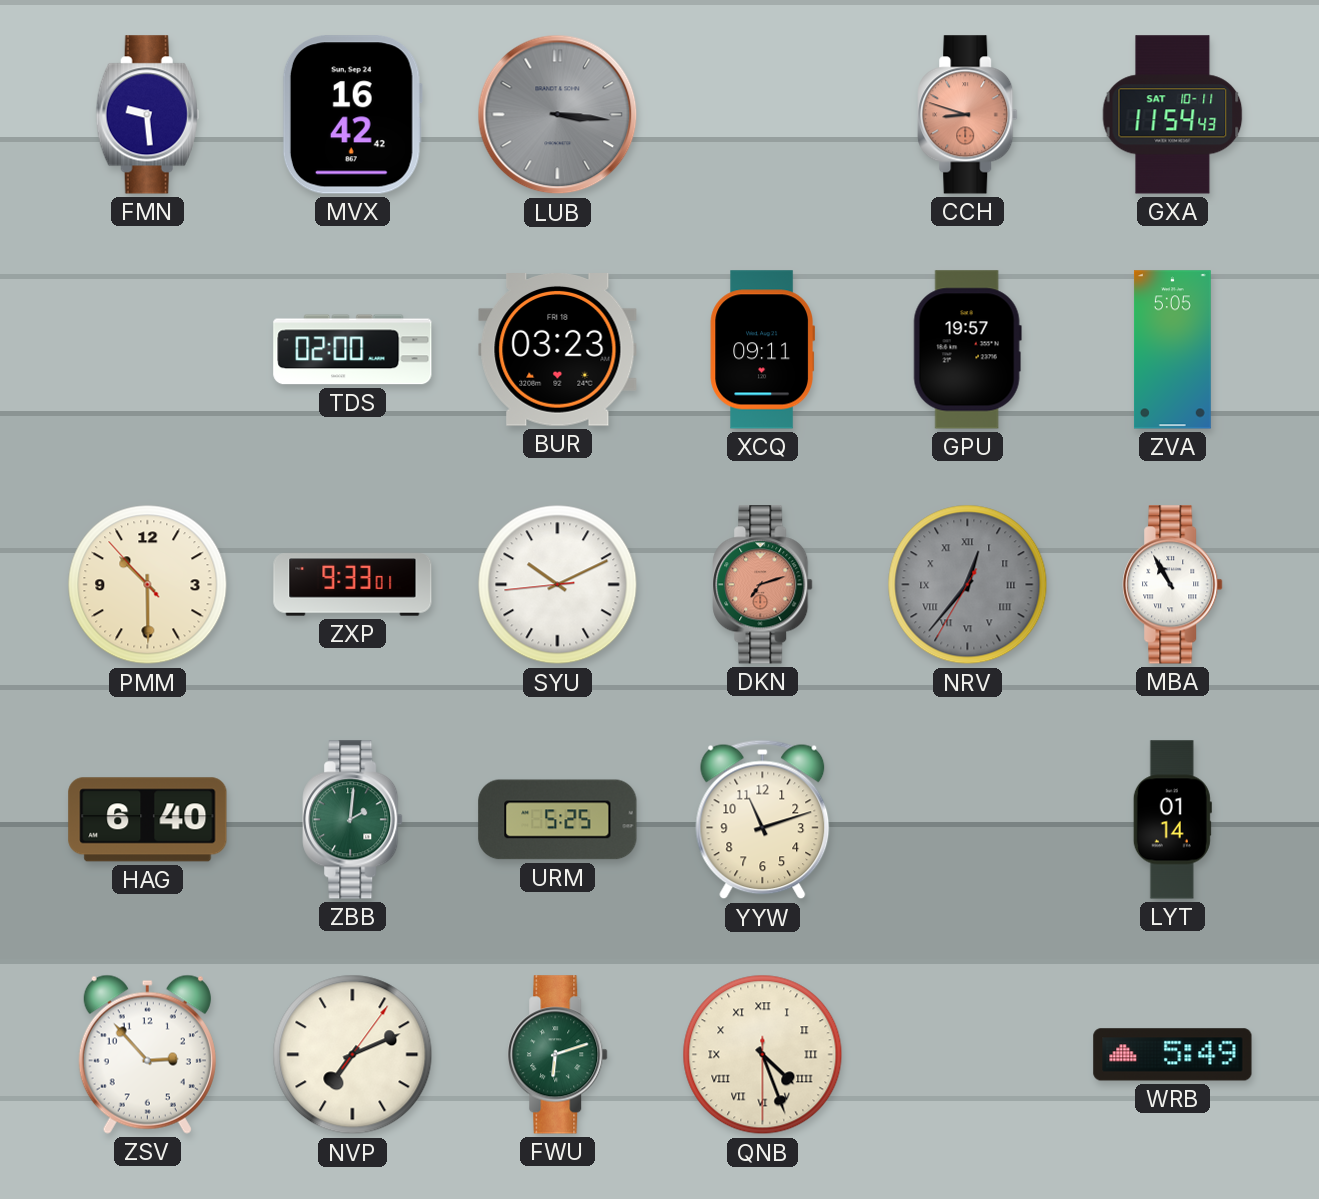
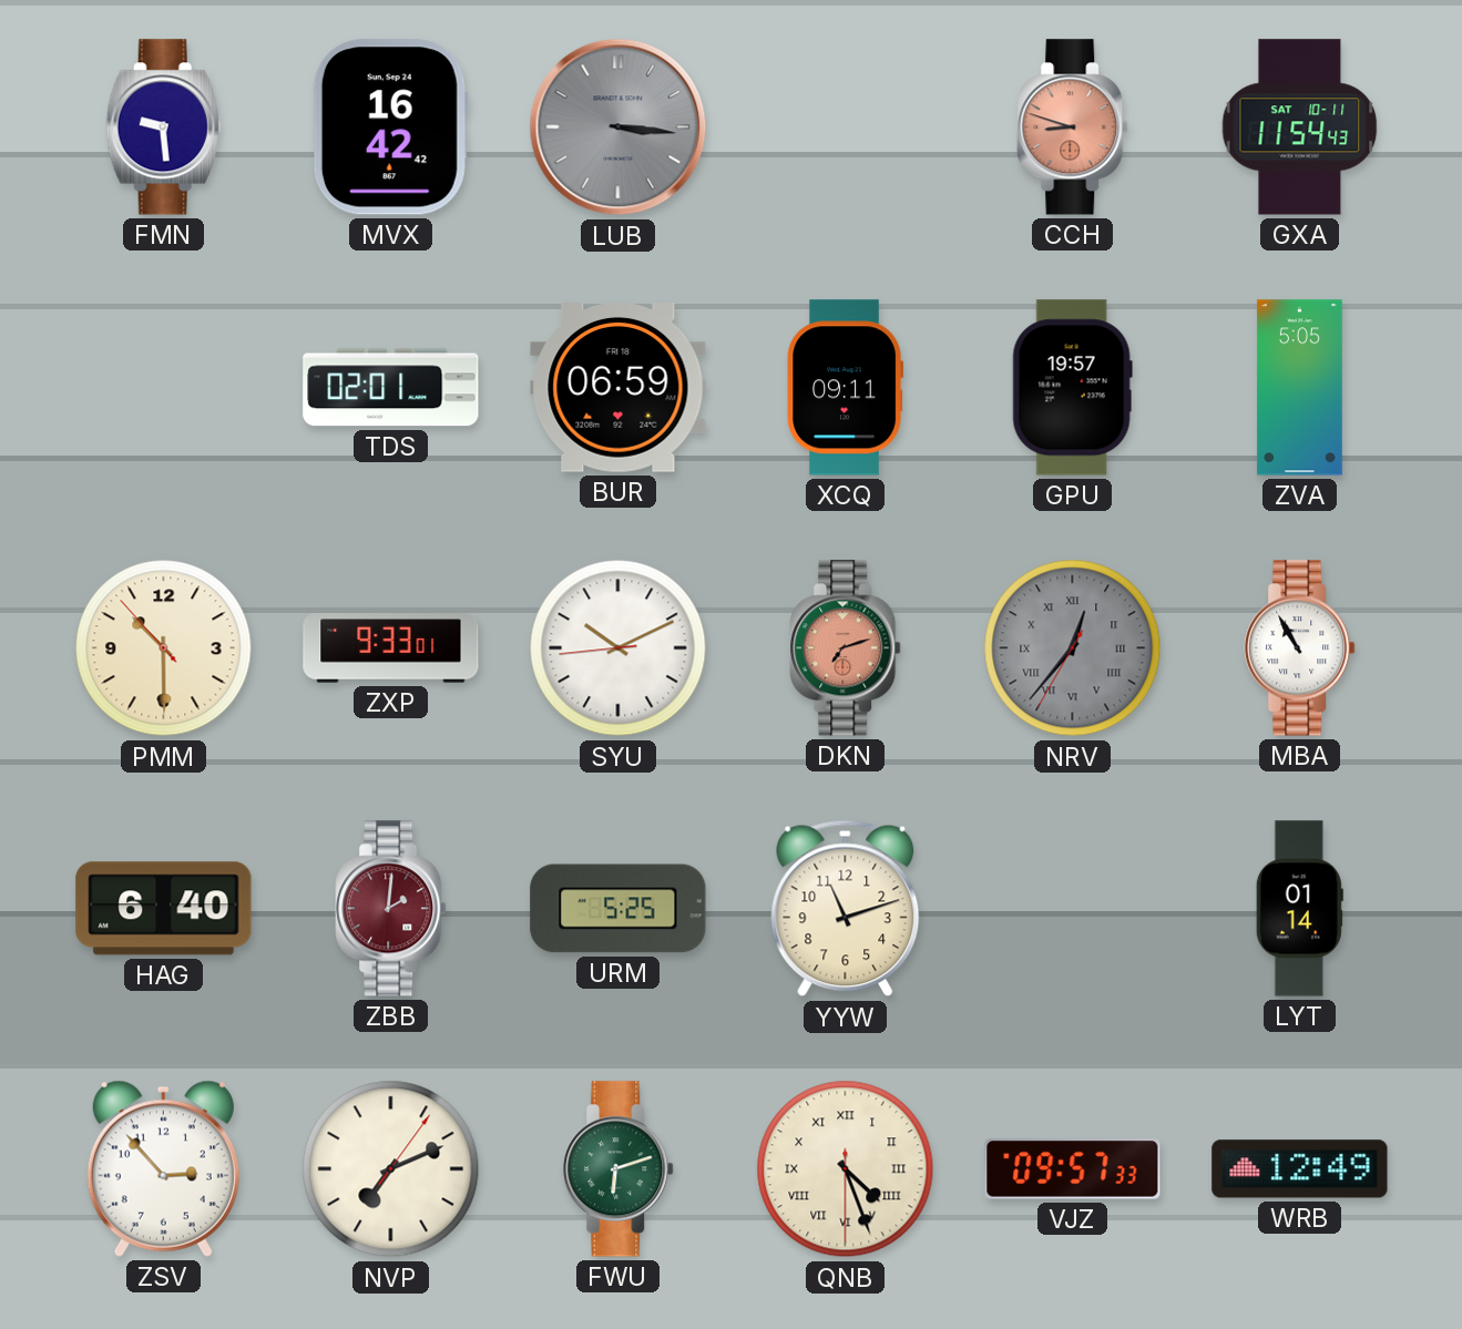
TDS: 02:00 -> 02:01 (391, 388)
BUR: 03:23 -> 06:59 (618, 388)
ZBB dial: green -> burgundy (391, 909)
VJZ: none -> 09:57 (1073, 1169)
WRB: 5:49 -> 12:49 (1300, 1169)
